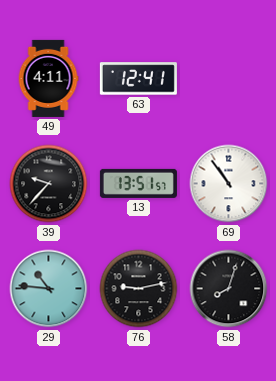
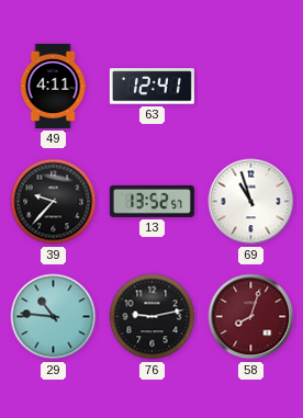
13: 13:51 -> 13:52 (151, 201)
69: 10:54 -> 10:57 (251, 202)
58 dial: black -> burgundy (251, 317)
